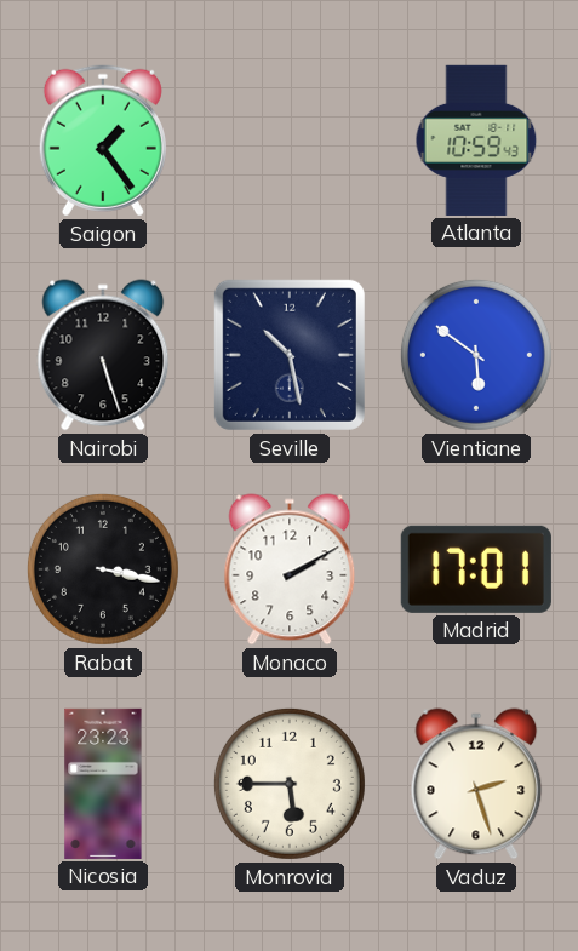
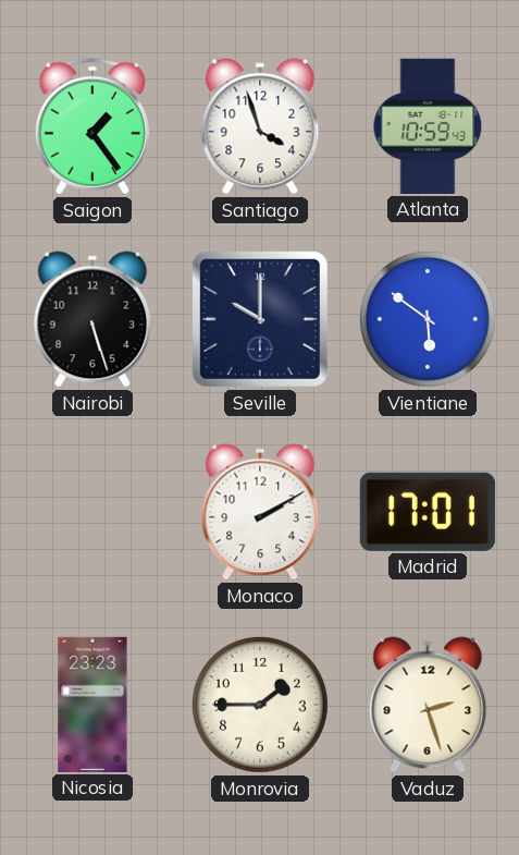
Santiago: none -> 3:57 (260, 126)
Seville: 10:28 -> 10:00 (260, 319)
Rabat: 3:17 -> none (103, 569)
Monrovia: 5:45 -> 1:45 (260, 705)
